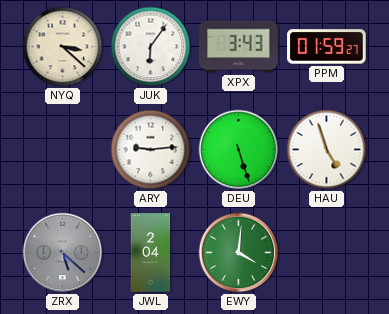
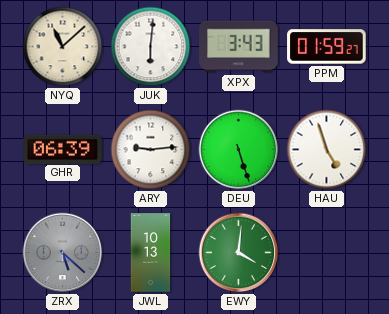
NYQ: 3:22 -> 11:08 (63, 47)
JUK: 6:06 -> 6:01 (151, 47)
GHR: none -> 06:39 (63, 149)
JWL: 2:04 -> 10:13 (151, 253)
